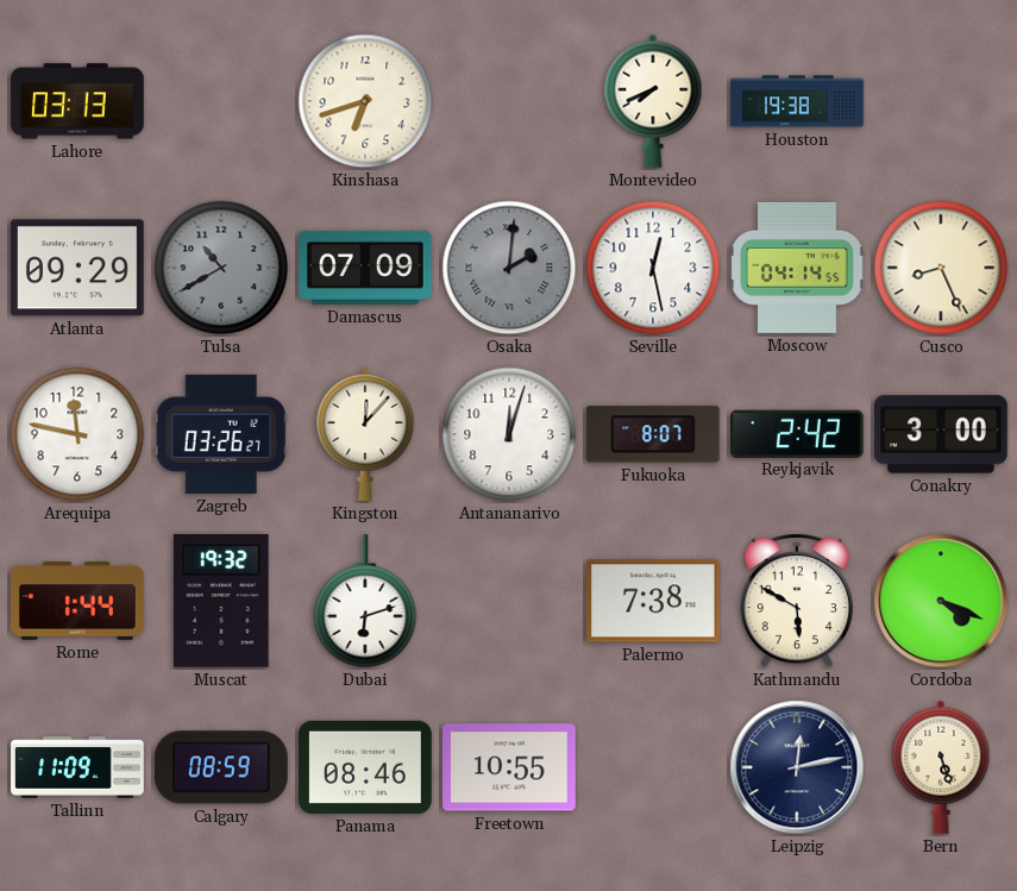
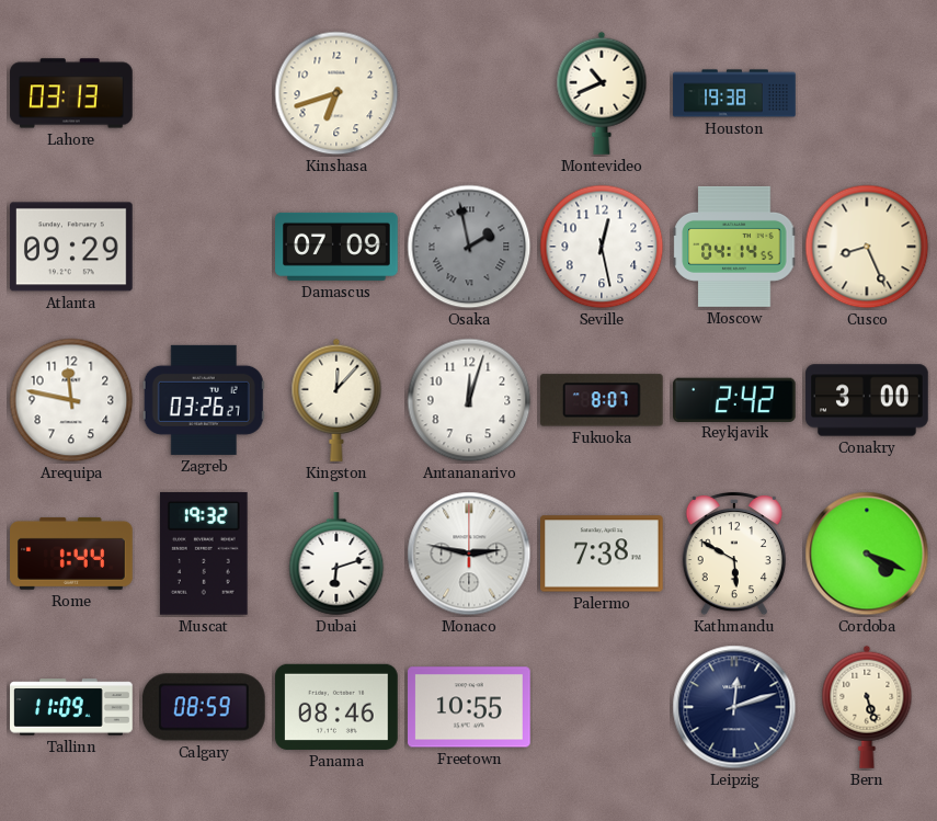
Montevideo: 7:41 -> 10:41 (602, 93)
Tulsa: 10:40 -> none (221, 268)
Osaka: 2:01 -> 1:58 (469, 247)
Monaco: none -> 2:47 (469, 554)
Leipzig: 12:13 -> 12:12 (734, 707)
